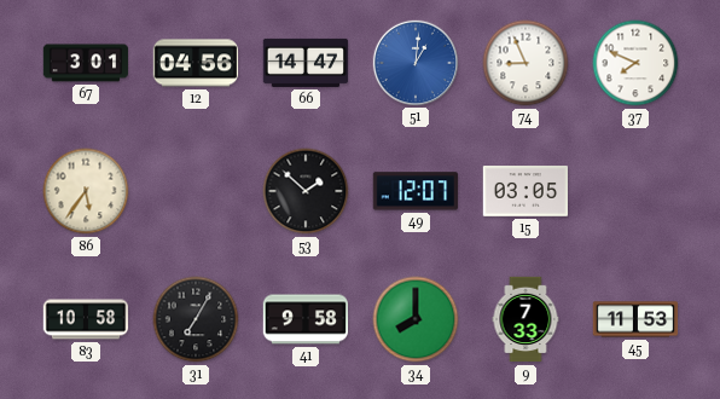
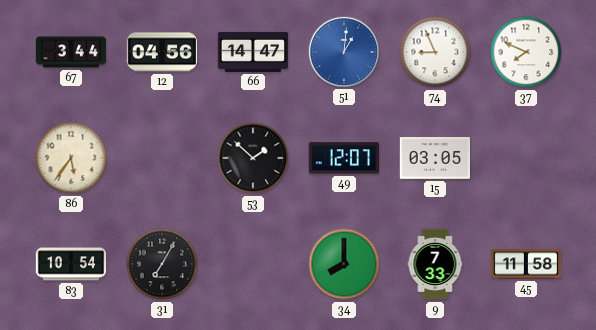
67: 3:01 -> 3:44 (71, 52)
83: 10:58 -> 10:54 (71, 264)
41: 9:58 -> none (306, 319)
45: 11:53 -> 11:58 (526, 264)
